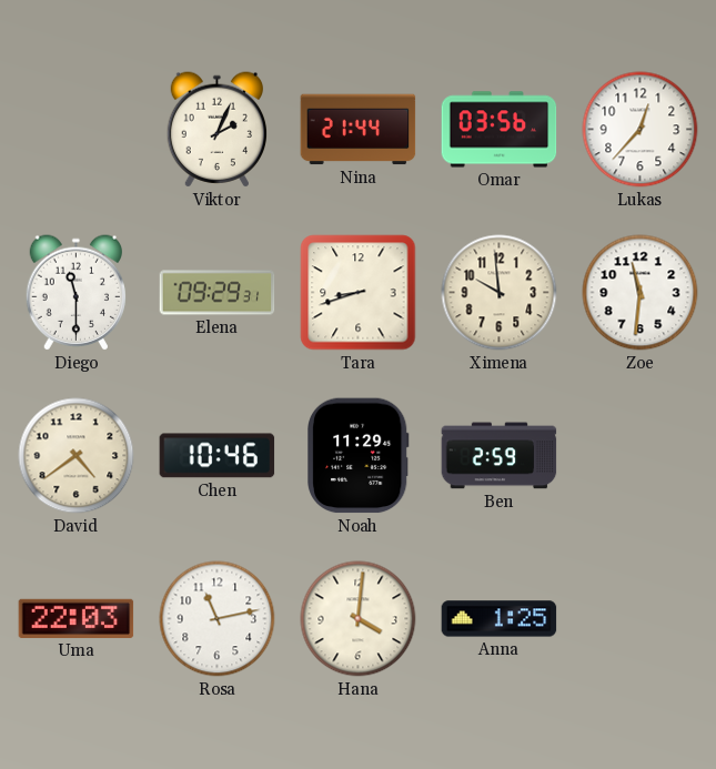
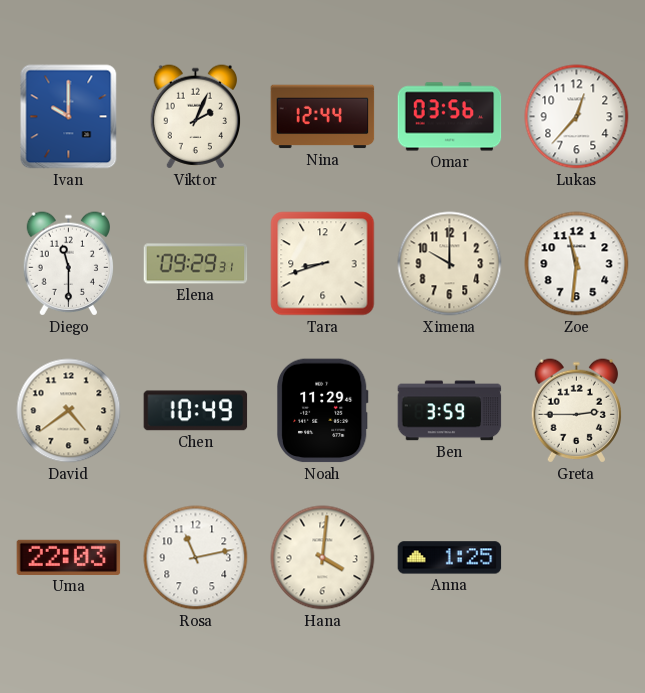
Ivan: none -> 10:00 (69, 117)
Nina: 21:44 -> 12:44 (323, 117)
Ximena: 9:59 -> 10:00 (450, 264)
Chen: 10:46 -> 10:49 (196, 411)
Ben: 2:59 -> 3:59 (450, 411)
Greta: none -> 2:45 (576, 411)
